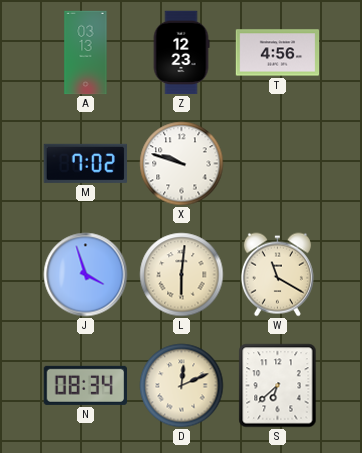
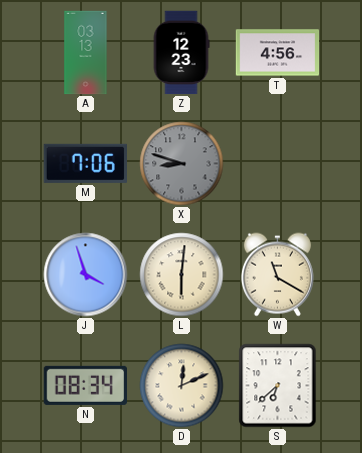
M: 7:02 -> 7:06 (85, 163)
X: 9:48 -> 8:48 (182, 164)
X dial: white -> grey (182, 164)
